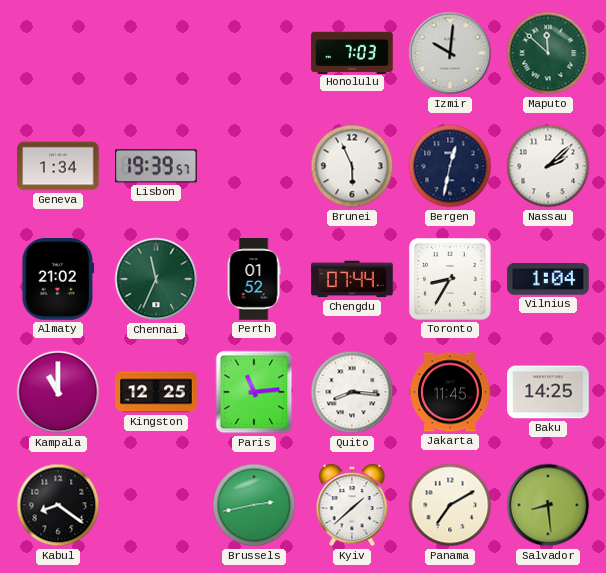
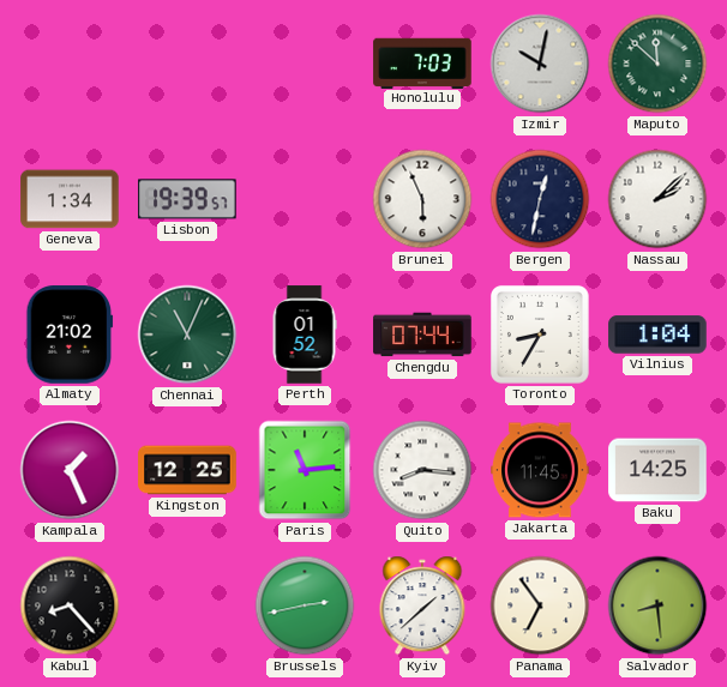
Izmir: 10:01 -> 10:02 (540, 64)
Chennai: 11:34 -> 11:04 (187, 335)
Kampala: 11:00 -> 1:26 (70, 470)
Kabul: 8:21 -> 8:23 (70, 605)
Panama: 7:10 -> 6:54 (540, 605)
